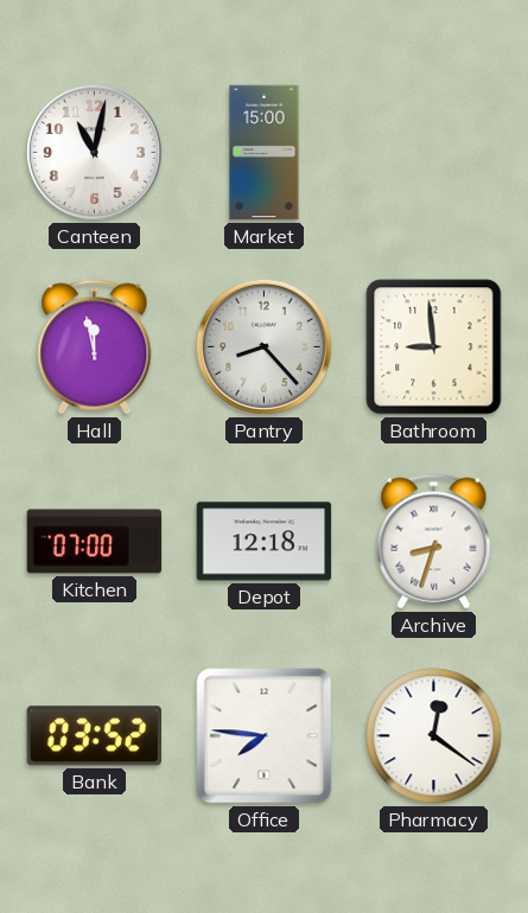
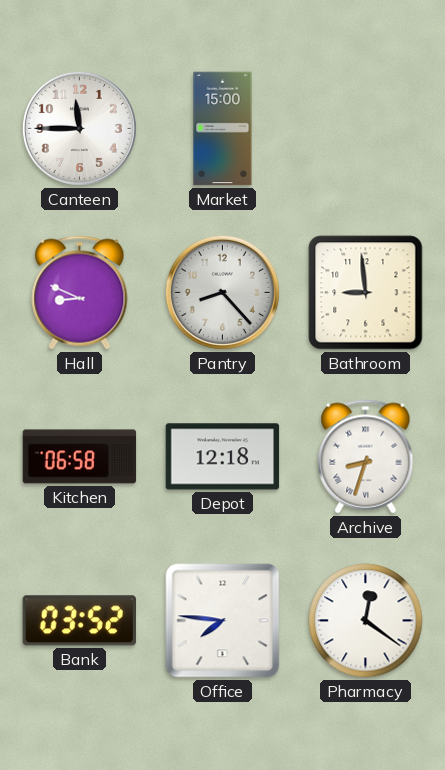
Canteen: 11:02 -> 11:45 (79, 128)
Hall: 11:58 -> 8:49 (80, 293)
Kitchen: 07:00 -> 06:58 (80, 457)
